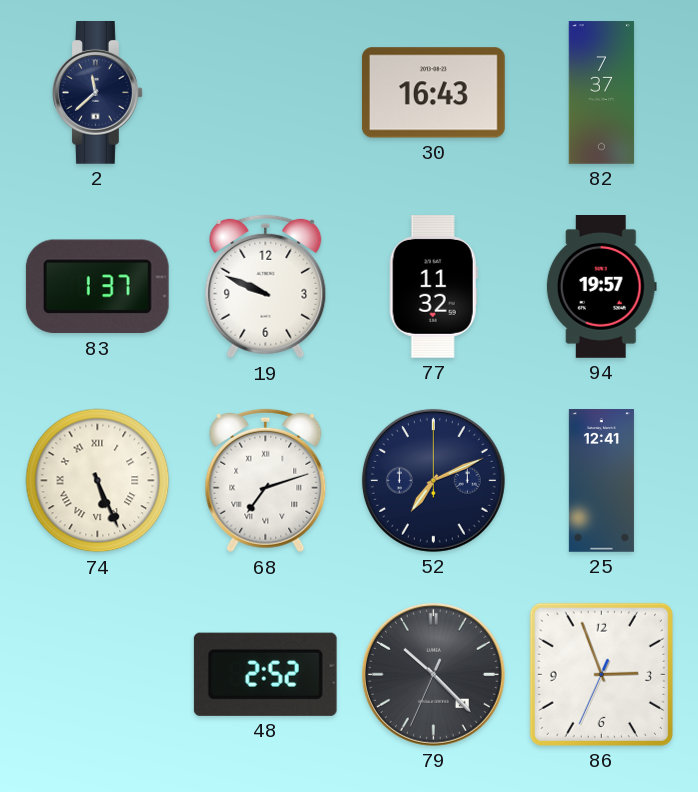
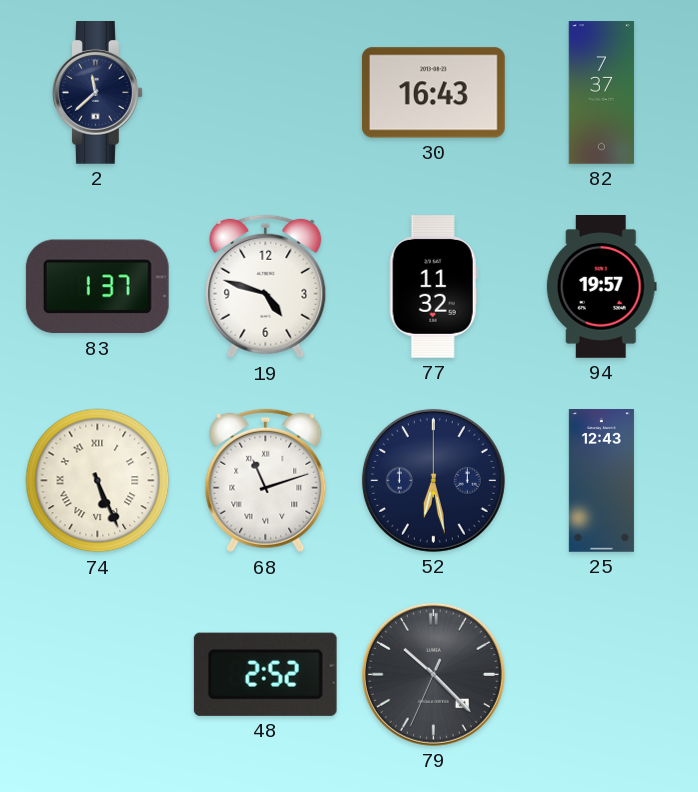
19: 9:49 -> 4:48 (266, 287)
68: 7:12 -> 11:12 (266, 481)
52: 7:11 -> 6:28 (433, 480)
25: 12:41 -> 12:43 (601, 481)
86: 2:56 -> none (601, 674)
